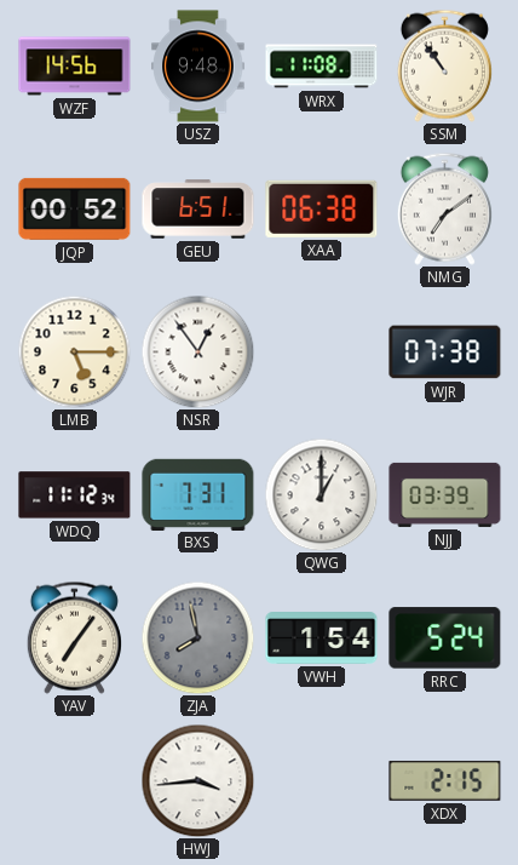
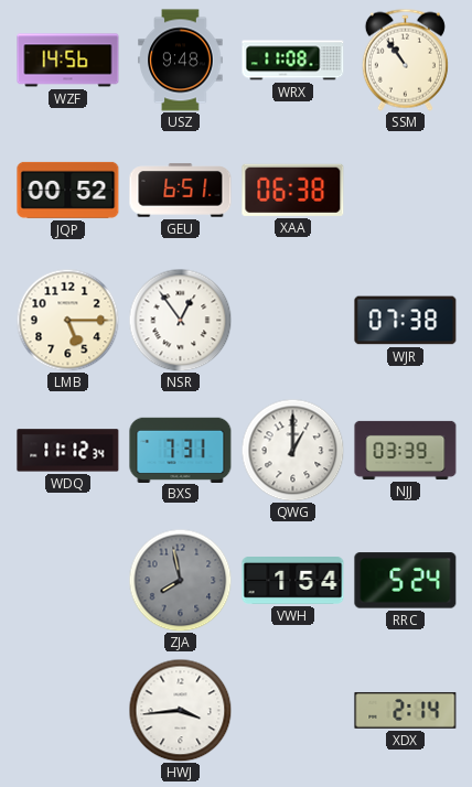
NMG: 7:09 -> none (444, 208)
YAV: 7:06 -> none (74, 637)
XDX: 2:15 -> 2:14 (406, 710)
